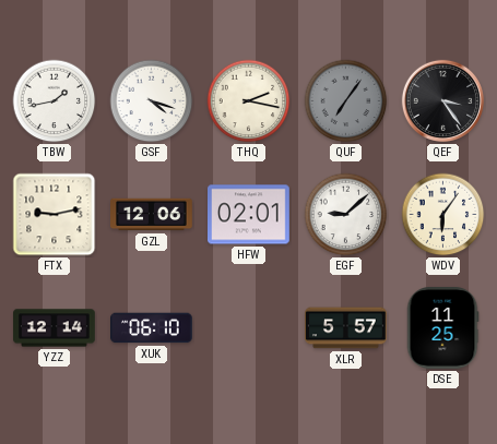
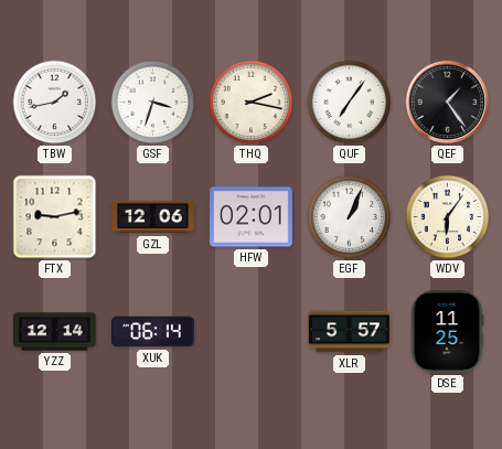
GSF: 4:18 -> 3:33 (153, 103)
QUF dial: grey -> white (350, 103)
QEF: 3:24 -> 1:24 (447, 101)
EGF: 9:08 -> 1:04 (350, 217)
XUK: 06:10 -> 06:14 (153, 332)
